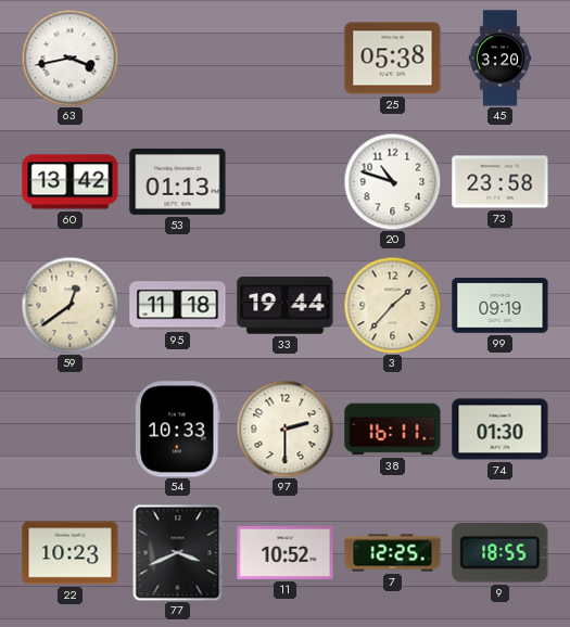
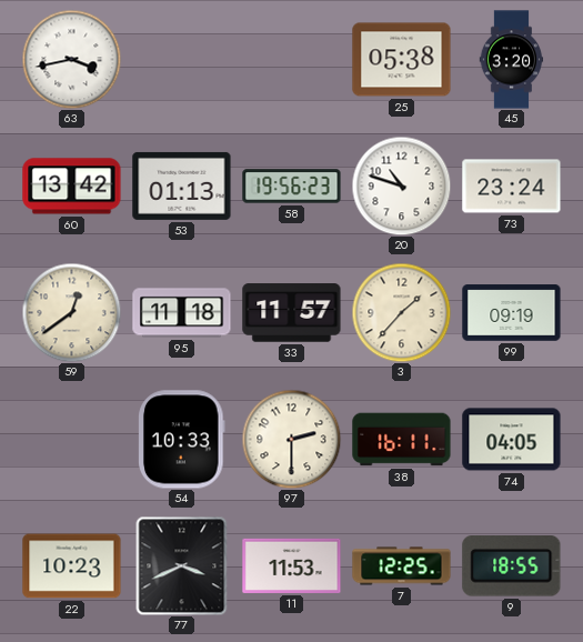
58: none -> 19:56 (292, 187)
73: 23:58 -> 23:24 (512, 187)
33: 19:44 -> 11:57 (292, 313)
74: 01:30 -> 04:05 (512, 440)
11: 10:52 -> 11:53 (292, 565)
